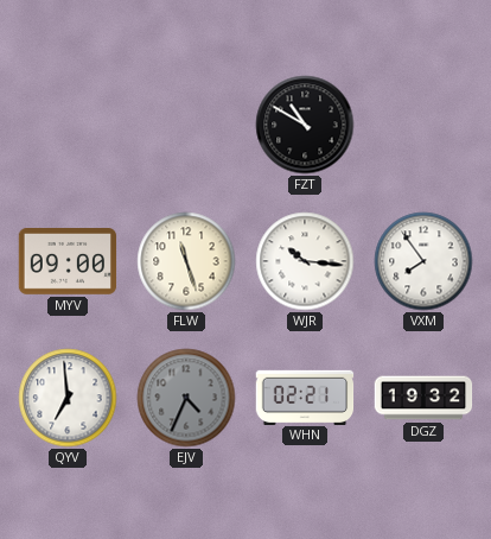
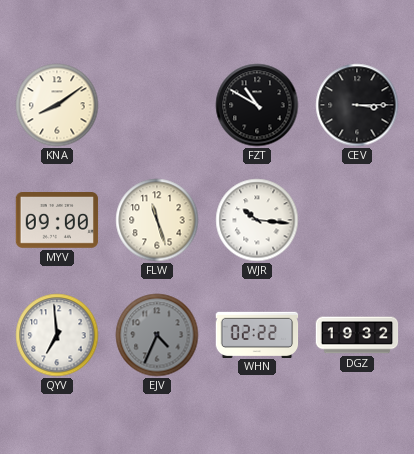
KNA: none -> 8:09 (57, 105)
CEV: none -> 3:15 (357, 105)
VXM: 7:54 -> none (423, 261)
WHN: 02:21 -> 02:22 (257, 334)
